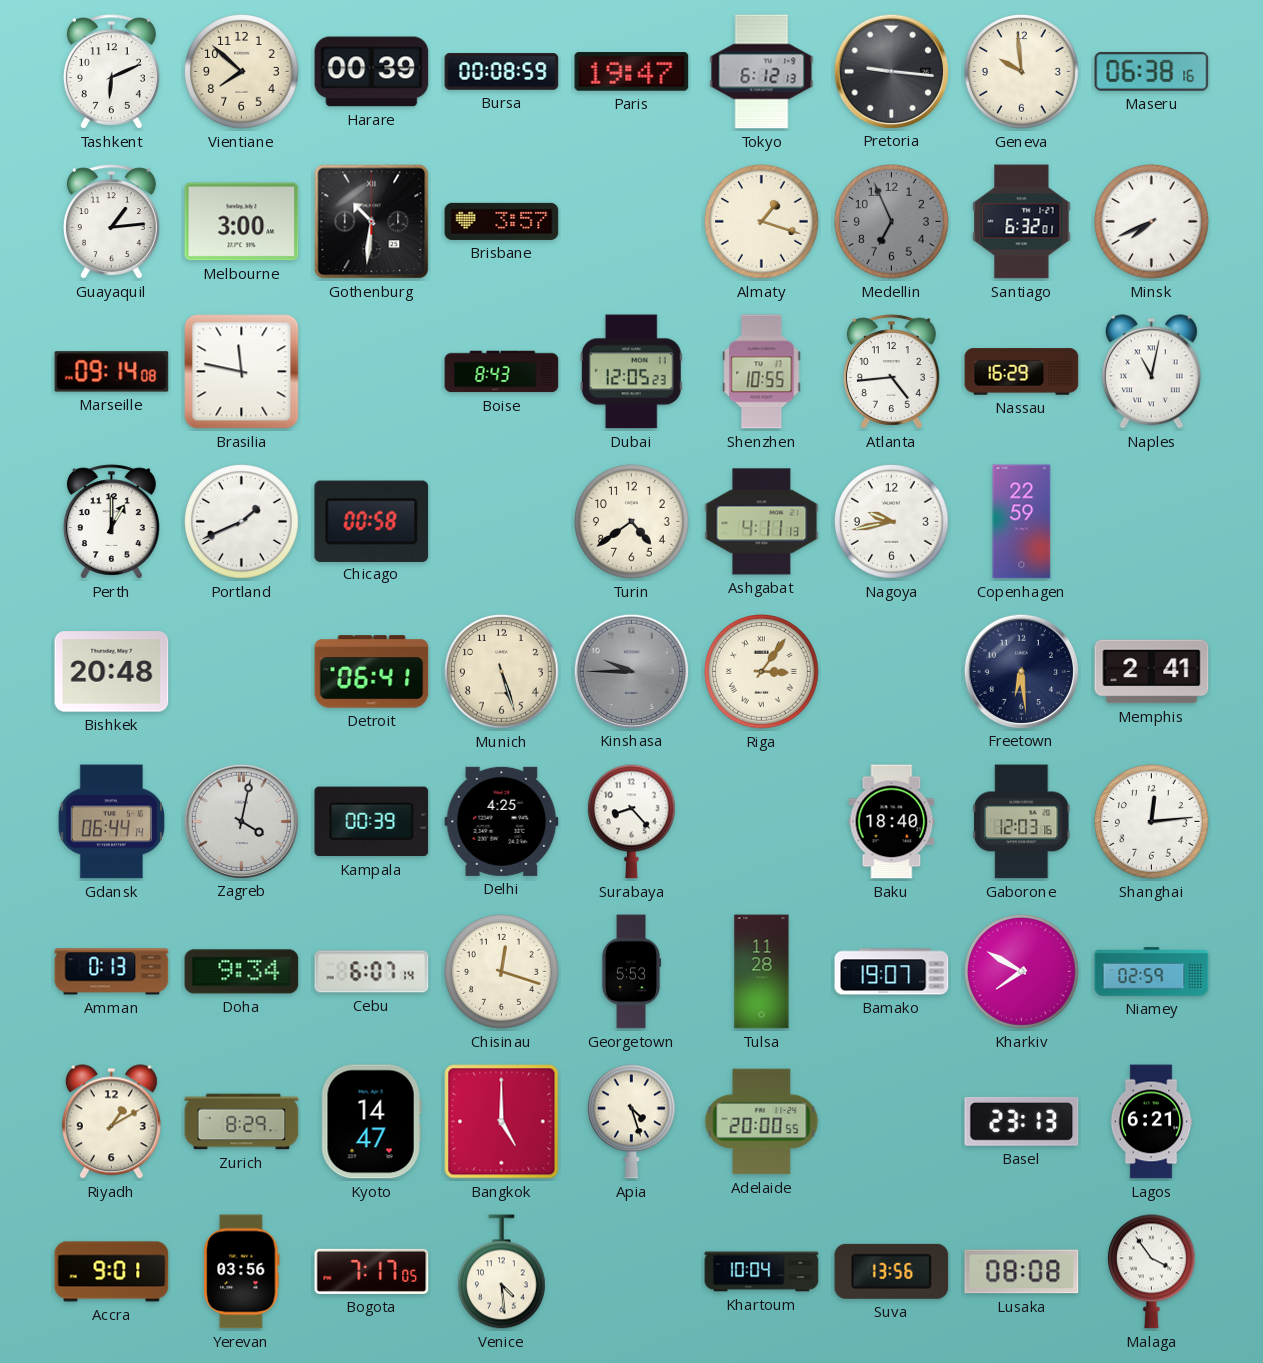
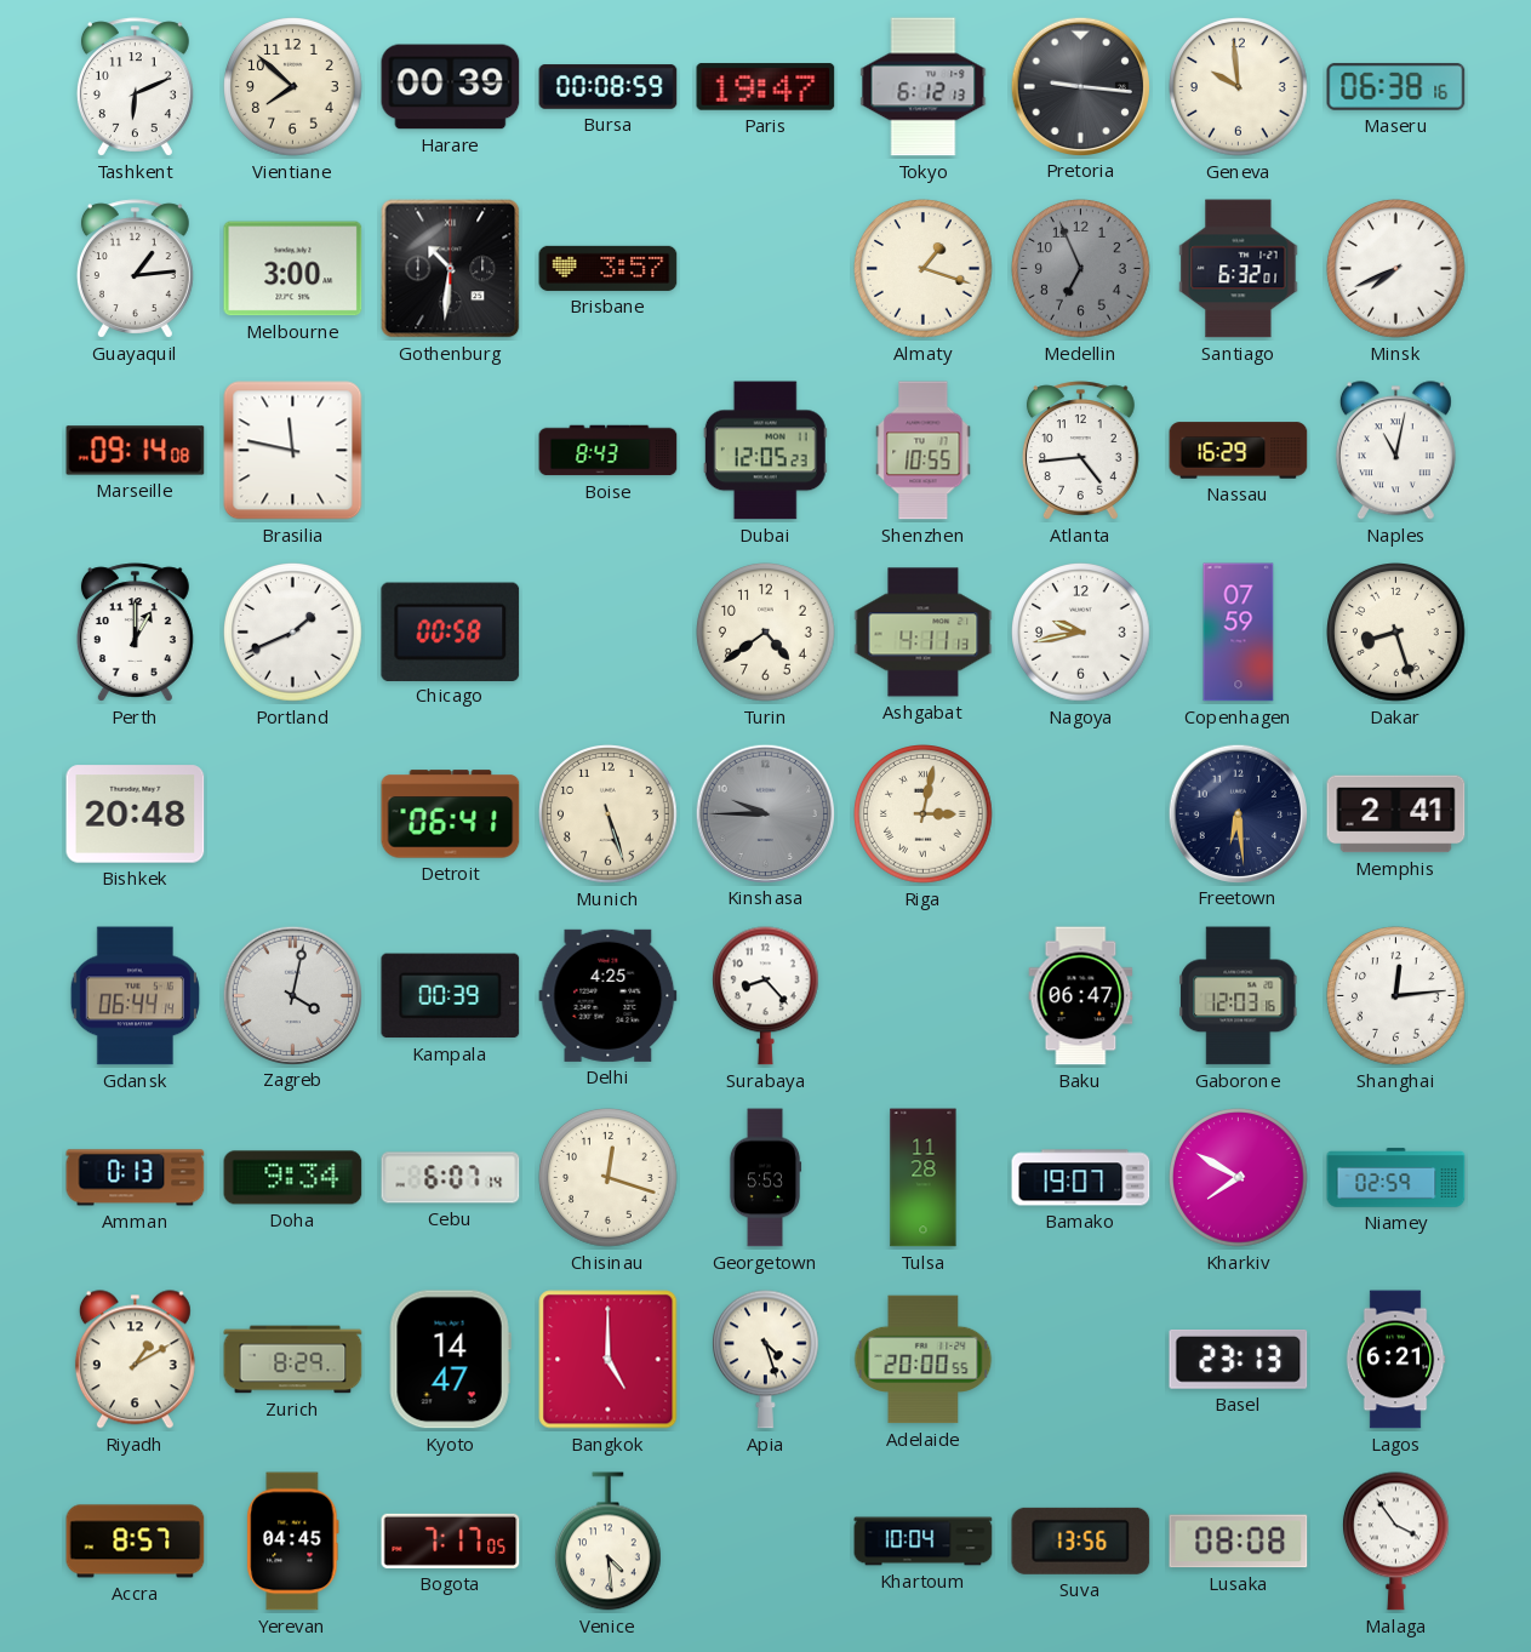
Copenhagen: 22:59 -> 07:59 (1239, 633)
Dakar: none -> 8:27 (1396, 633)
Riga: 3:06 -> 3:02 (924, 814)
Baku: 18:40 -> 06:47 (1081, 996)
Accra: 9:01 -> 8:57 (136, 1542)
Yerevan: 03:56 -> 04:45 (293, 1542)
